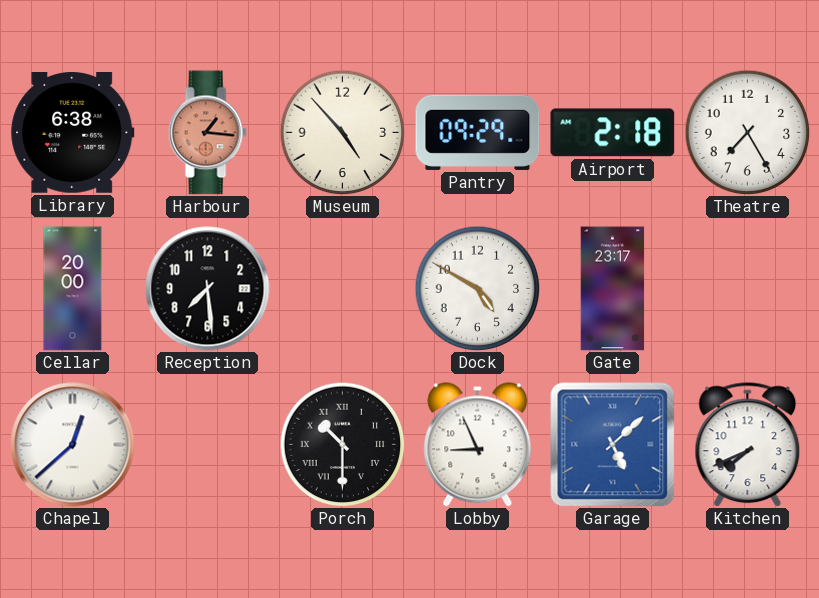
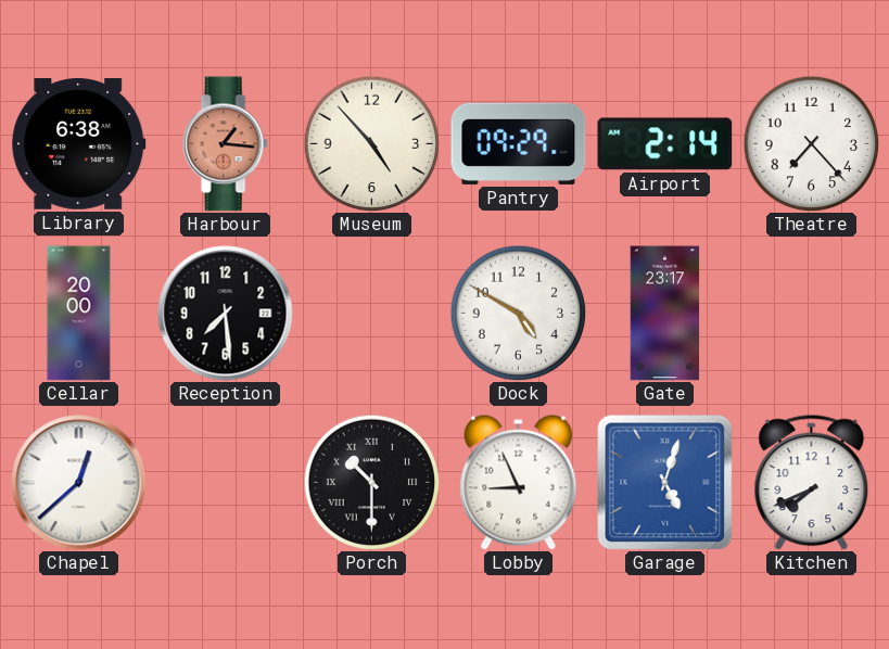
Airport: 2:18 -> 2:14 (665, 144)
Theatre: 7:25 -> 7:23 (811, 143)
Garage: 5:08 -> 5:03 (664, 482)
